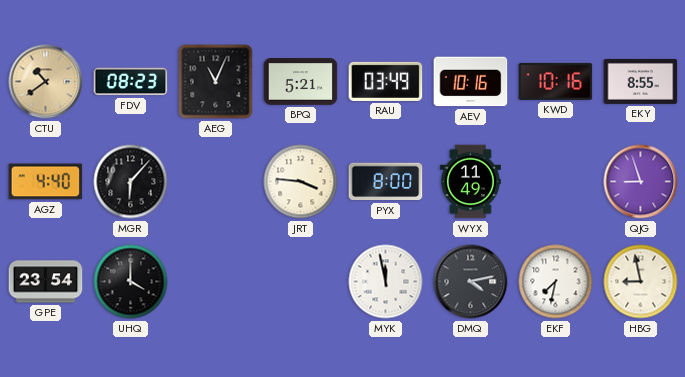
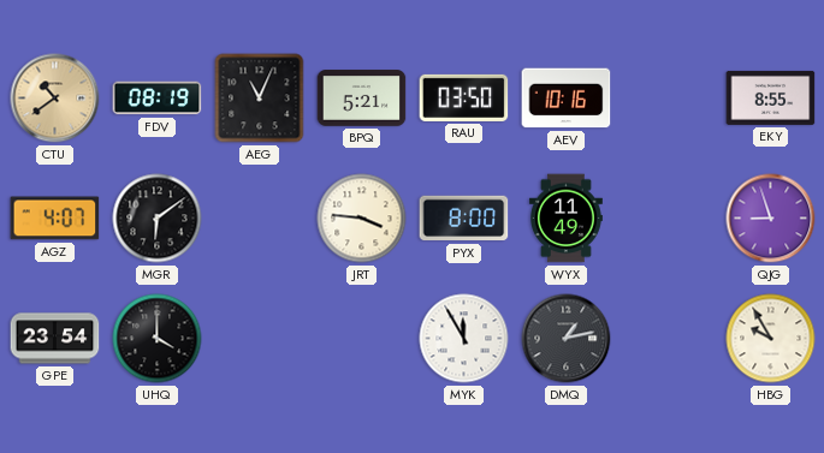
FDV: 08:23 -> 08:19 (158, 99)
RAU: 03:49 -> 03:50 (464, 97)
KWD: 10:16 -> none (556, 81)
AGZ: 4:40 -> 4:07 (55, 219)
MGR: 6:07 -> 6:09 (158, 219)
MYK: 11:58 -> 11:55 (464, 339)
DMQ: 4:13 -> 1:13 (567, 339)
EKF: 7:32 -> none (556, 282)
HBG: 8:58 -> 9:55 (771, 339)
